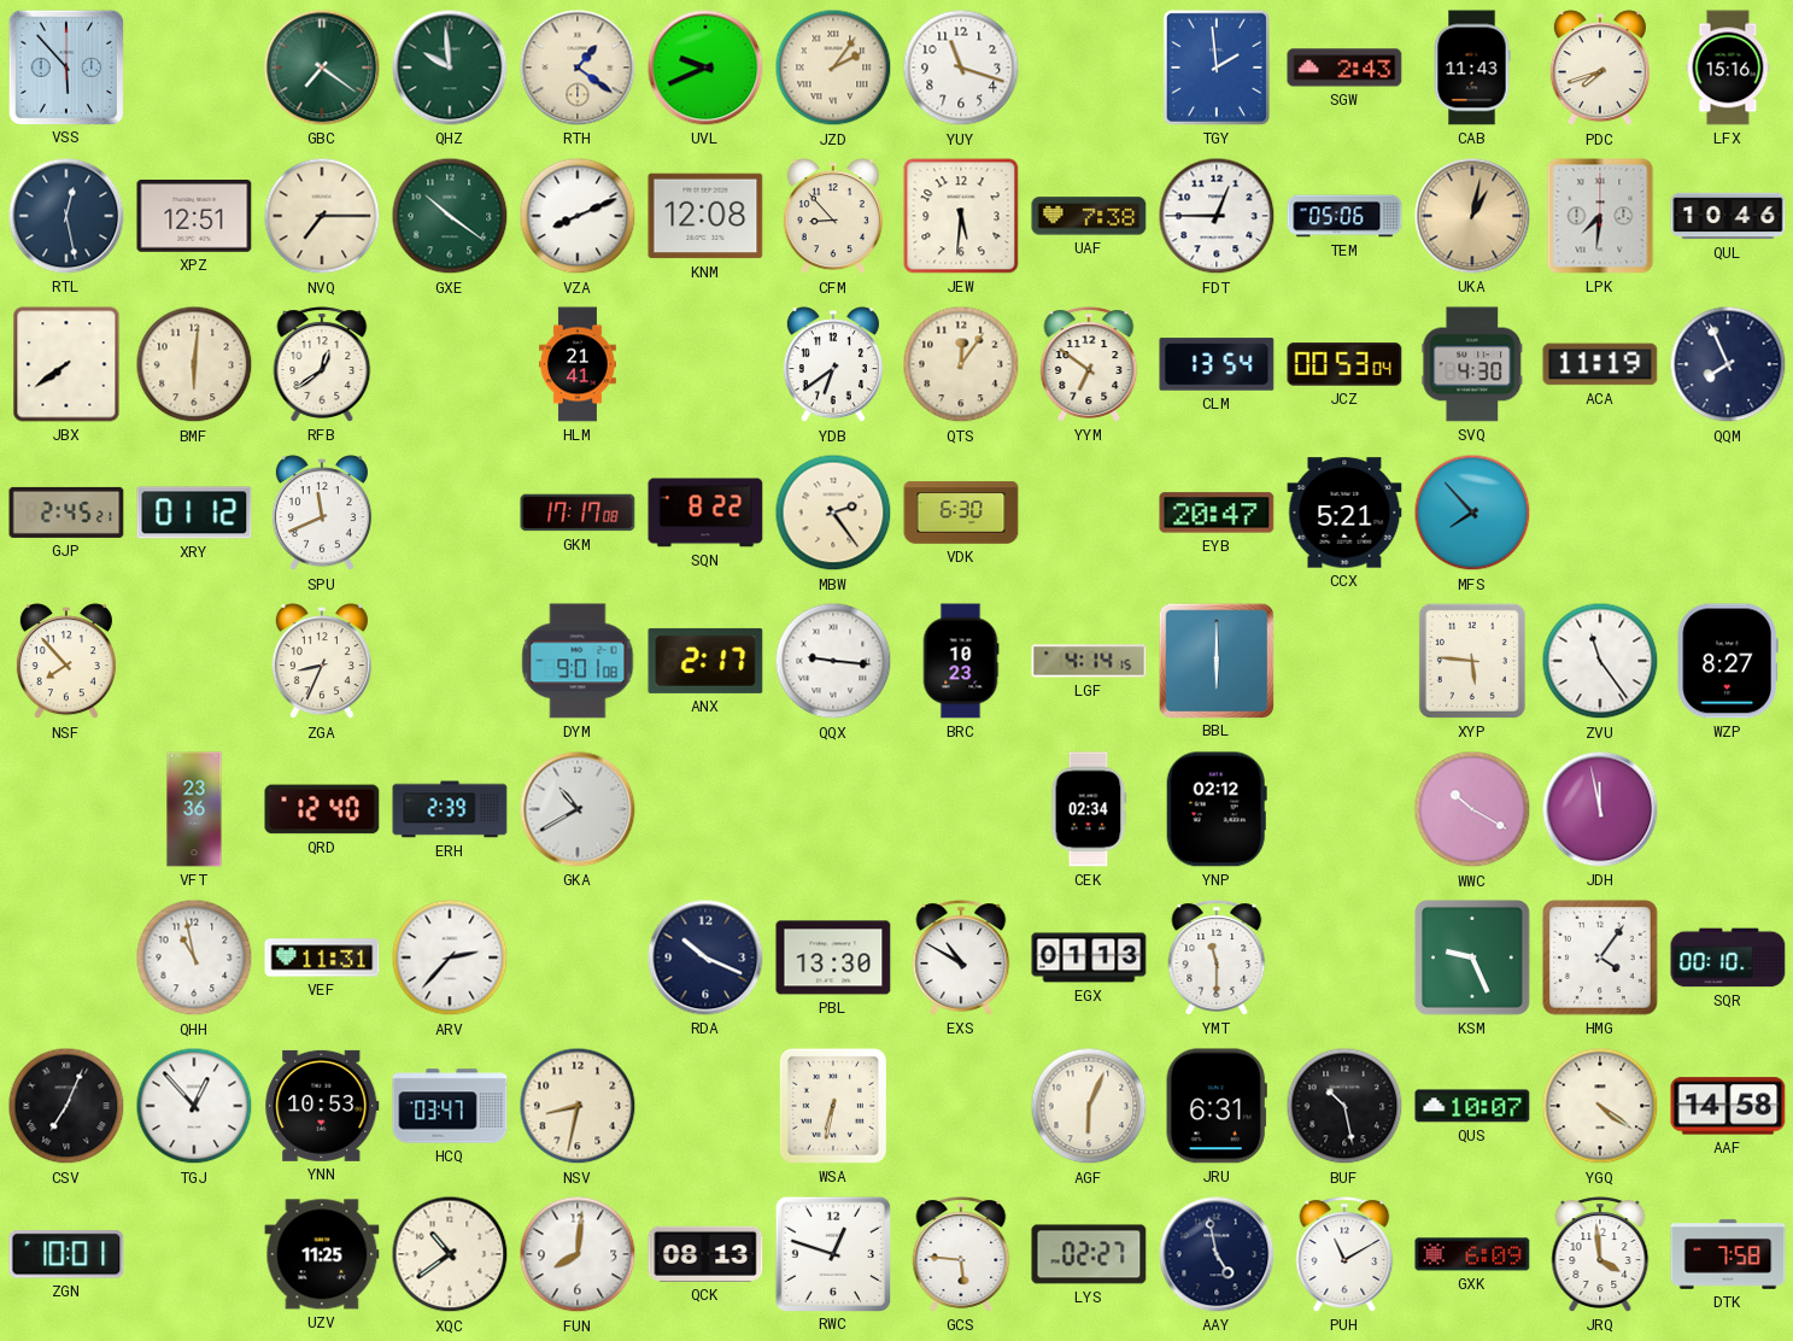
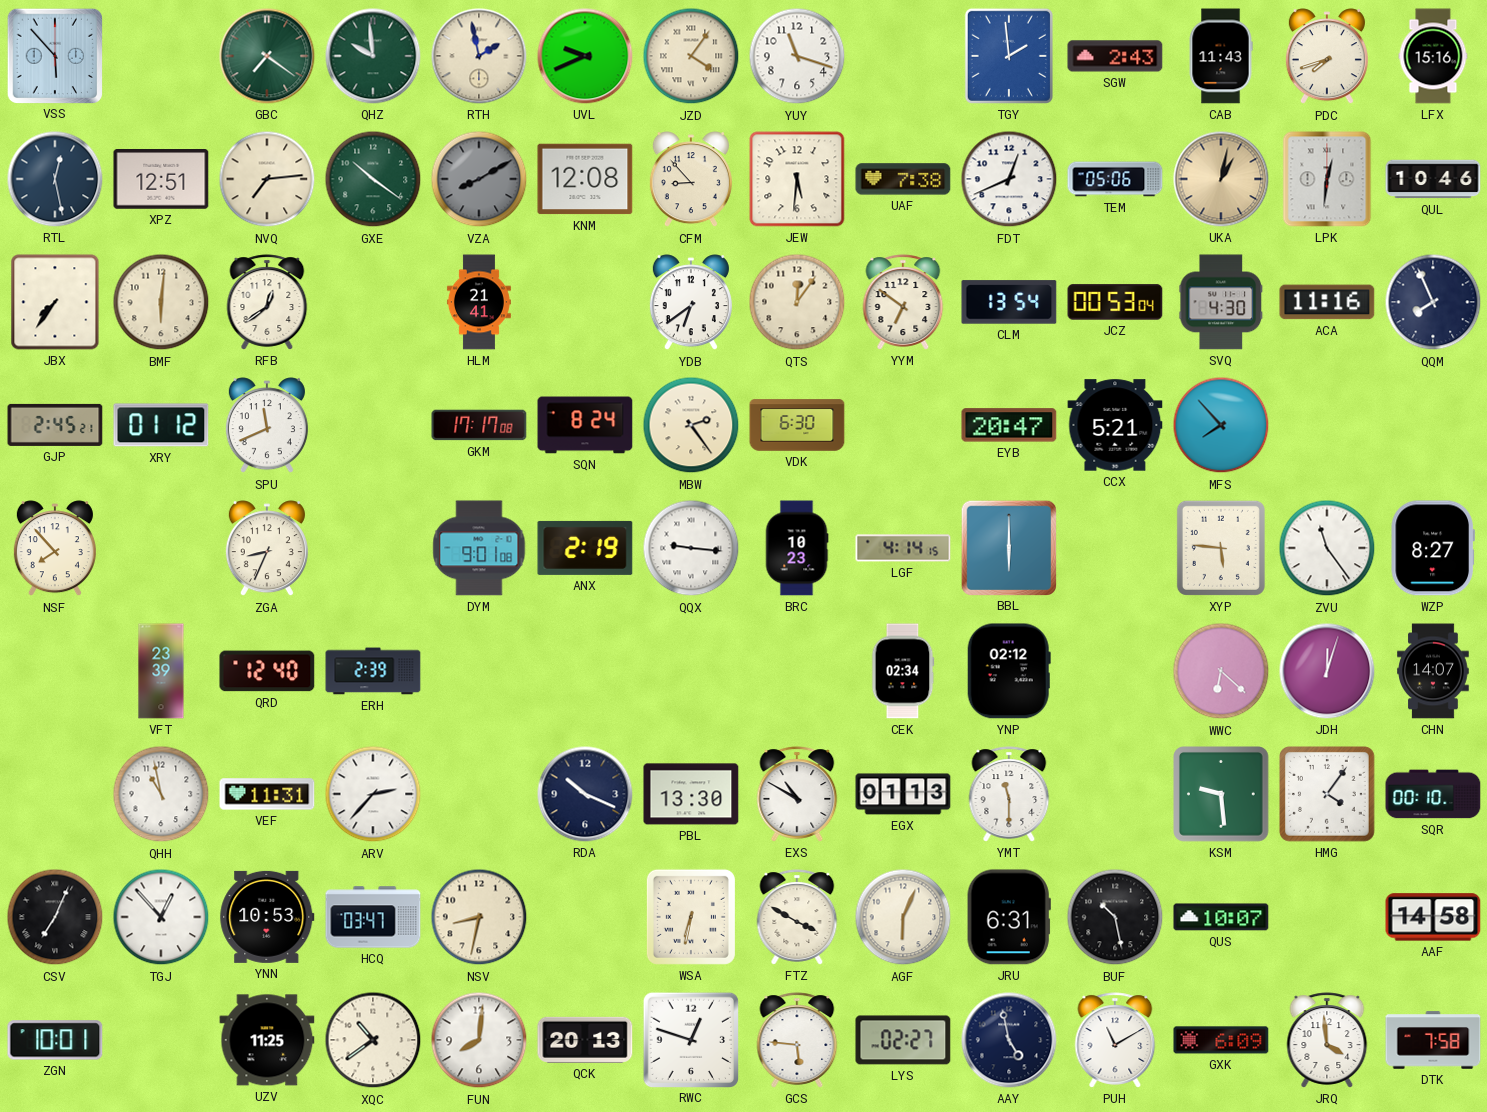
RTH: 1:21 -> 1:58 (479, 56)
JZD: 2:06 -> 4:06 (691, 56)
NVQ: 7:15 -> 7:14 (267, 179)
VZA: 8:11 -> 8:10 (479, 179)
VZA dial: white -> grey (479, 179)
FDT: 12:45 -> 12:41 (1009, 179)
LPK: 7:31 -> 12:31 (1327, 179)
JBX: 7:39 -> 7:36 (55, 302)
ACA: 11:19 -> 11:16 (1327, 302)
SQN: 8:22 -> 8:24 (585, 425)
ANX: 2:17 -> 2:19 (585, 548)
VFT: 23:36 -> 23:39 (161, 671)
GKA: 10:40 -> none (578, 809)
WWC: 10:20 -> 6:22 (1221, 671)
JDH: 11:58 -> 12:03 (1327, 671)
CHN: none -> 14:07 (1433, 671)
KSM: 9:26 -> 9:29 (1222, 795)
FTZ: none -> 3:50 (797, 917)
YGQ: 4:21 -> none (1600, 1106)
QCK: 08:13 -> 20:13 (585, 1040)
